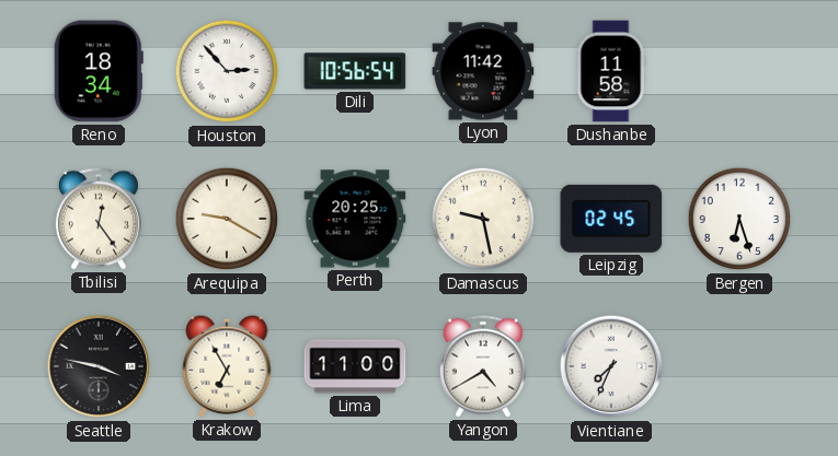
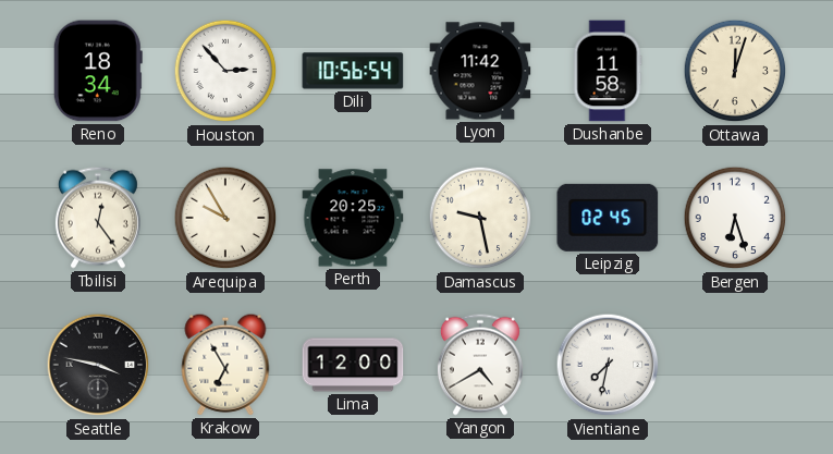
Ottawa: none -> 12:03 (735, 71)
Arequipa: 9:20 -> 9:55 (225, 218)
Lima: 11:00 -> 12:00 (353, 365)
Vientiane: 7:34 -> 7:32 (608, 365)
